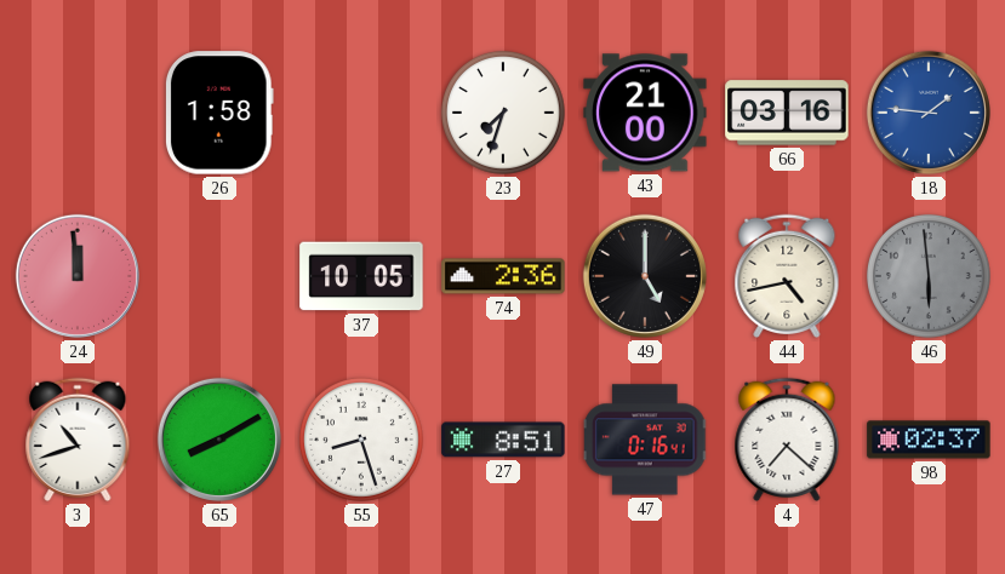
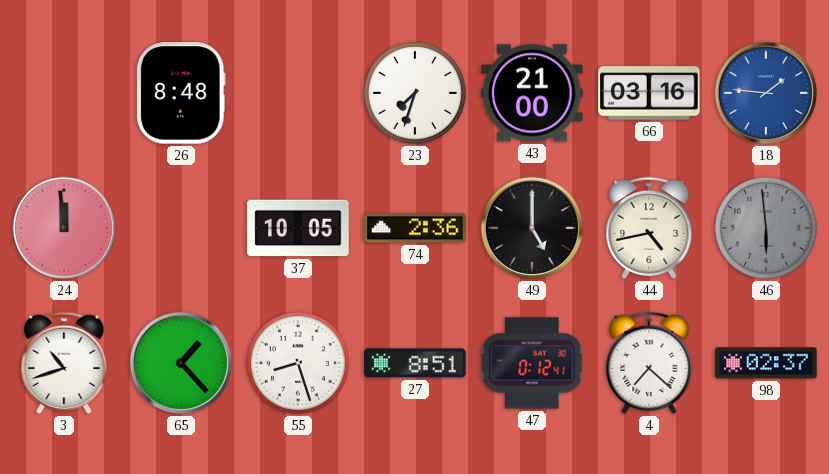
26: 1:58 -> 8:48 (181, 93)
65: 8:10 -> 1:23 (181, 363)
47: 0:16 -> 0:12 (533, 363)
